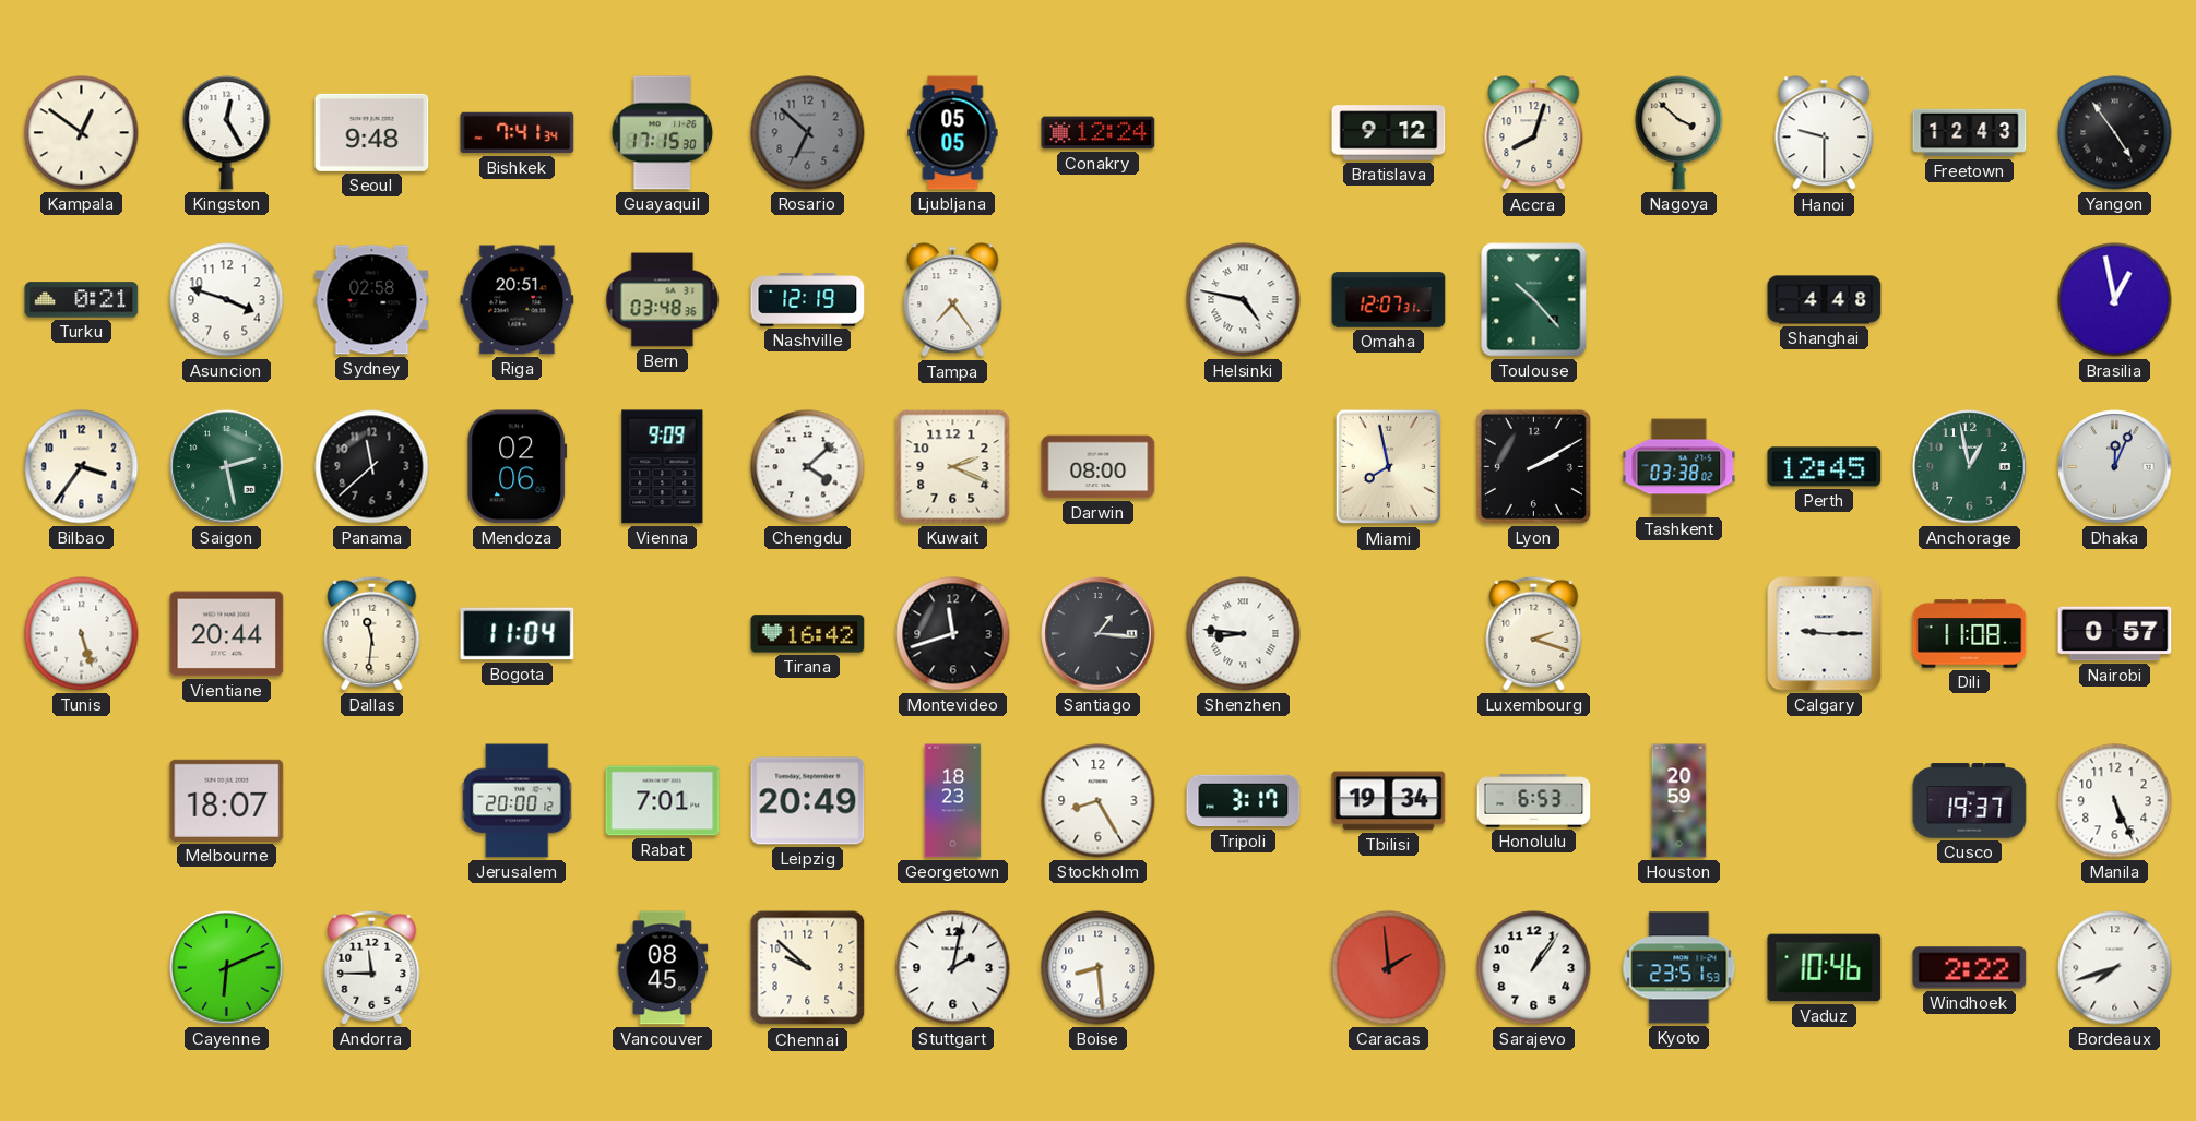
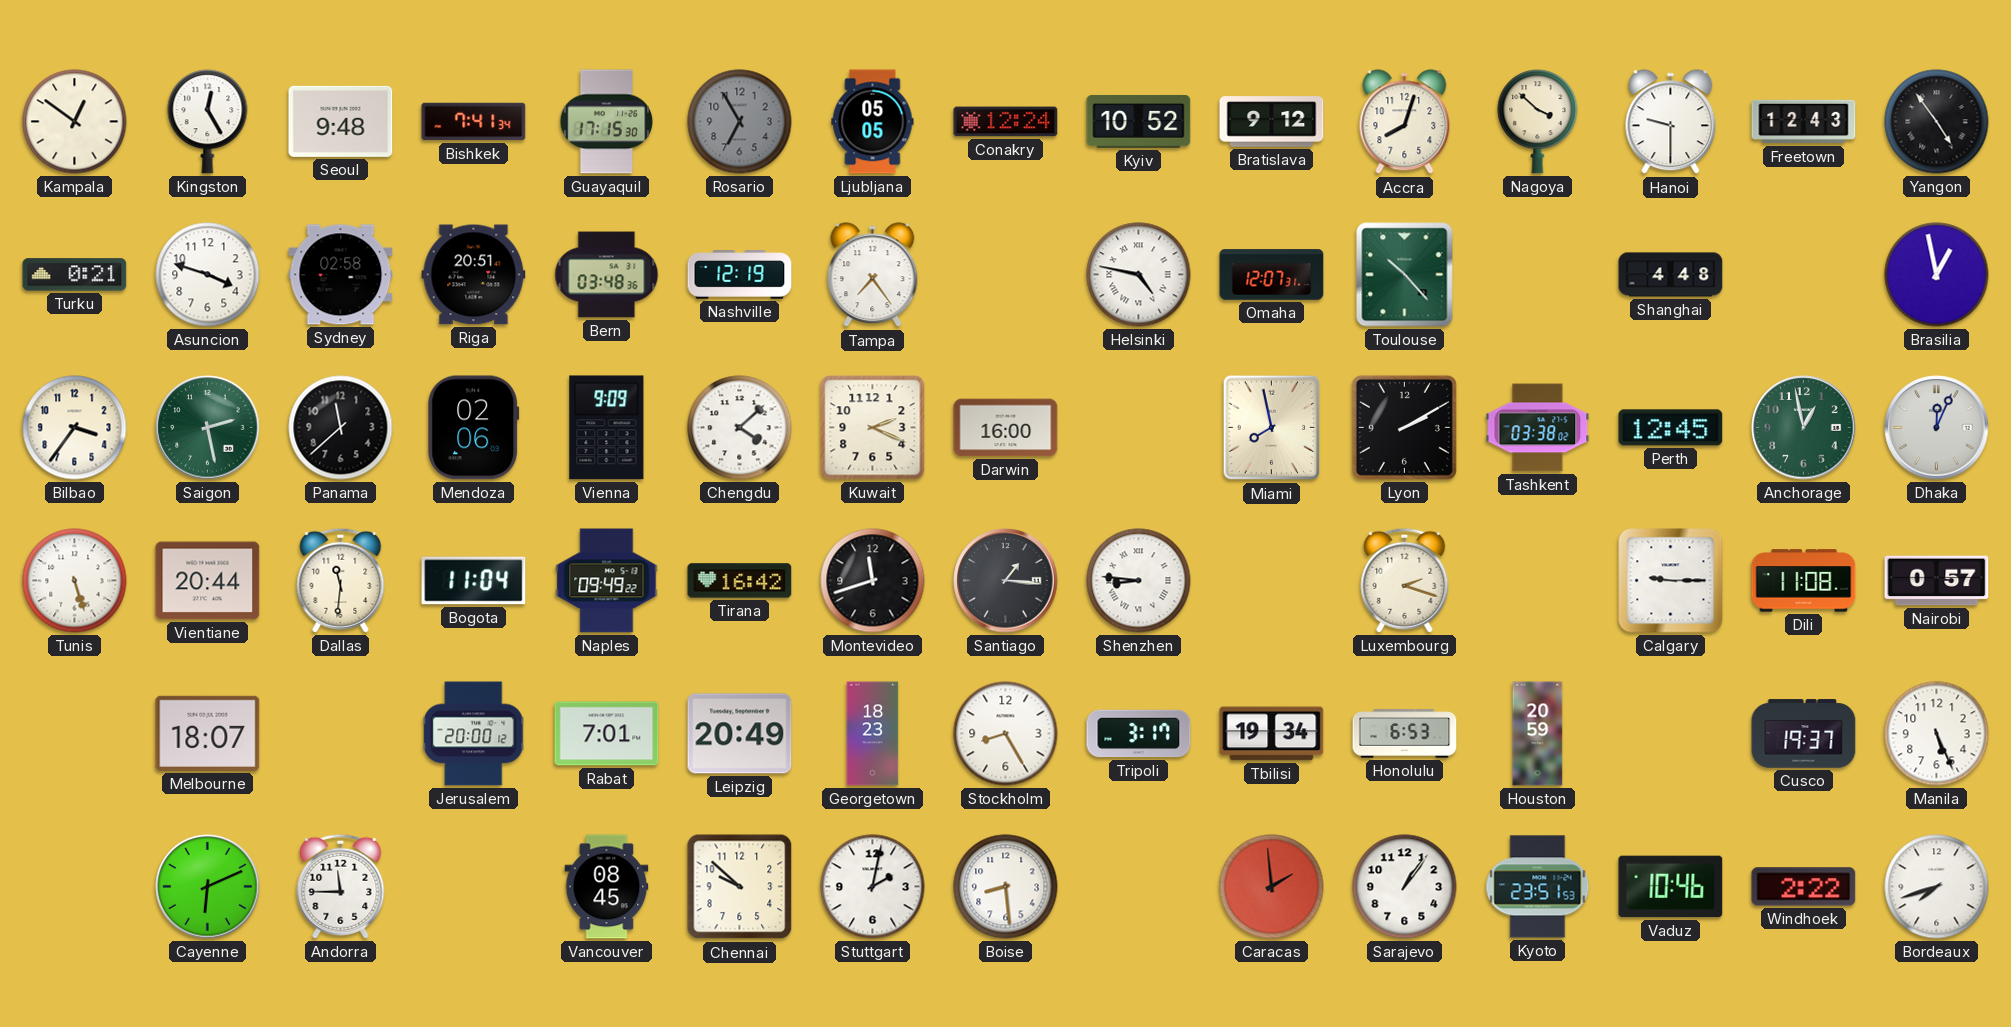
Rosario: 6:52 -> 6:55 (740, 122)
Kyiv: none -> 10:52 (1139, 122)
Darwin: 08:00 -> 16:00 (1006, 428)
Naples: none -> 09:49 (607, 581)
